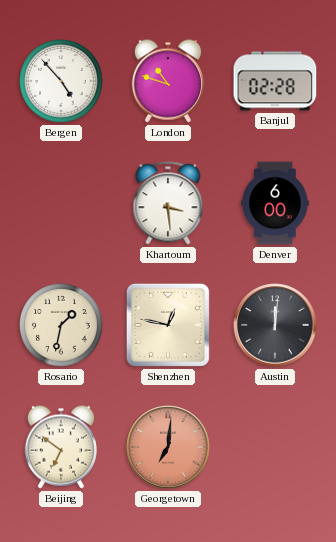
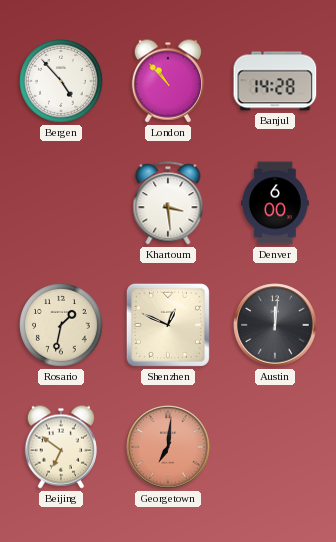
London: 10:48 -> 10:53 (168, 81)
Banjul: 02:28 -> 14:28 (275, 81)
Shenzhen: 12:47 -> 12:49 (168, 325)
